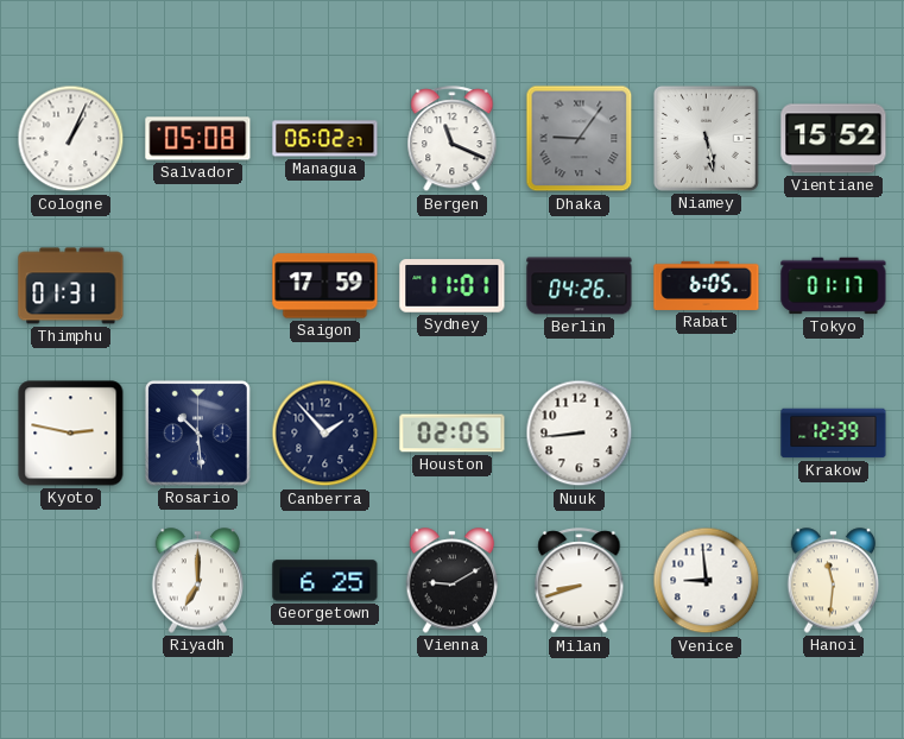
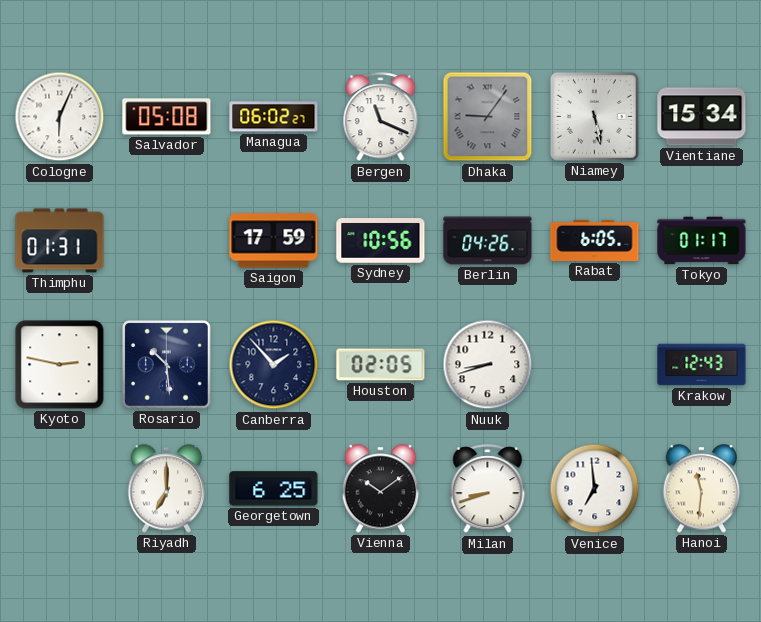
Cologne: 1:04 -> 6:04 (60, 117)
Vientiane: 15:52 -> 15:34 (702, 117)
Sydney: 11:01 -> 10:56 (381, 241)
Nuuk: 8:44 -> 8:42 (488, 365)
Krakow: 12:39 -> 12:43 (702, 365)
Vienna: 9:10 -> 10:09 (381, 489)
Venice: 8:59 -> 6:59 (595, 489)
